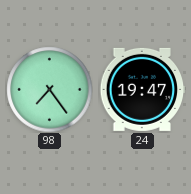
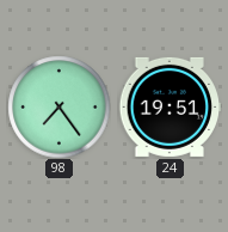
24: 19:47 -> 19:51 (170, 106)
